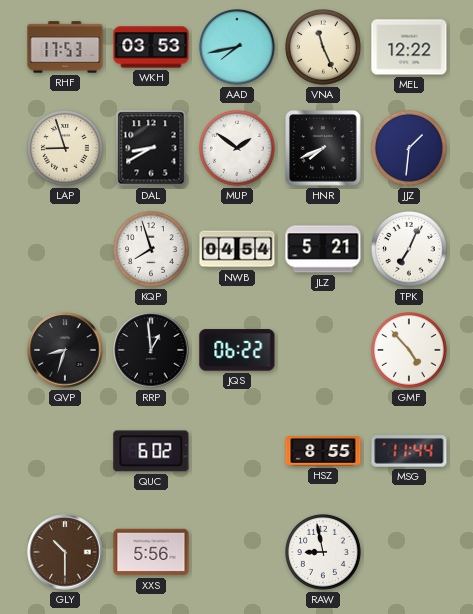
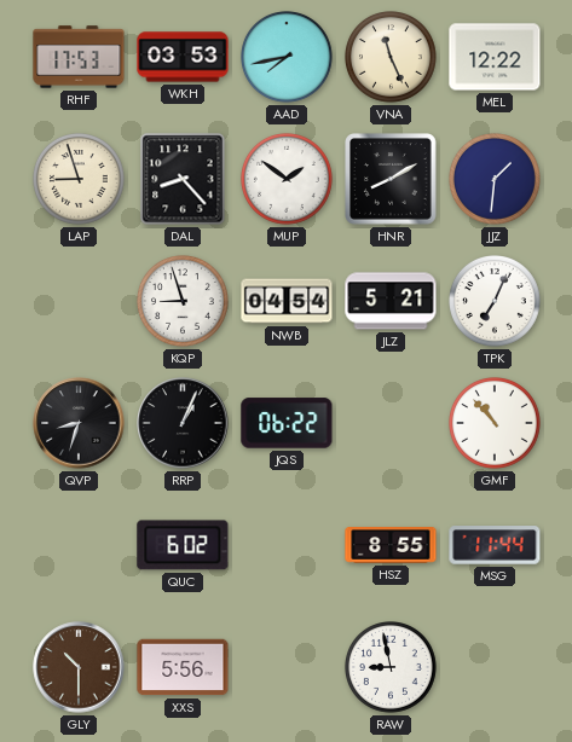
DAL: 8:40 -> 8:23 (183, 179)
HNR: 7:41 -> 8:10 (392, 180)
KQP: 7:57 -> 8:57 (184, 302)
RRP: 12:59 -> 1:04 (183, 423)
GMF: 4:53 -> 10:53 (496, 424)
